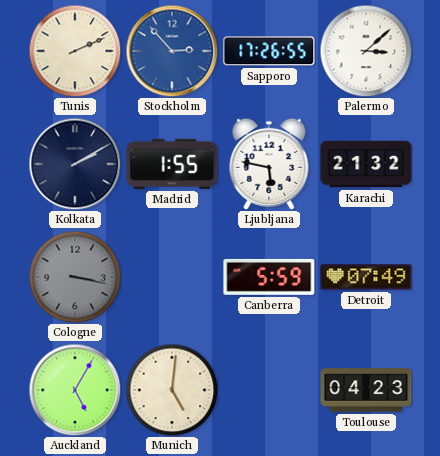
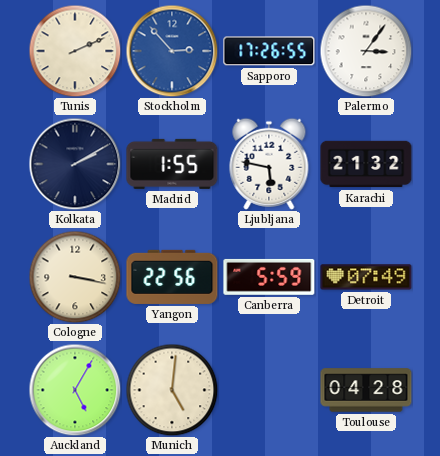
Palermo: 3:08 -> 3:06 (366, 51)
Cologne dial: grey -> cream (75, 277)
Yangon: none -> 22:56 (172, 277)
Toulouse: 04:23 -> 04:28 (366, 390)
